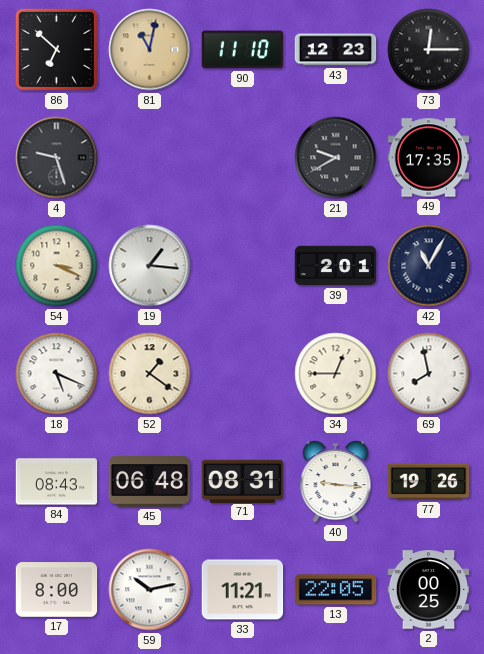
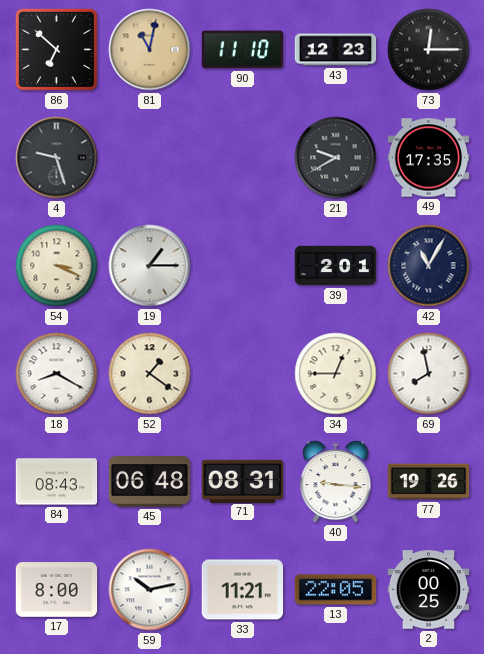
19: 1:16 -> 1:15 (150, 266)
18: 5:19 -> 8:20 (57, 374)
